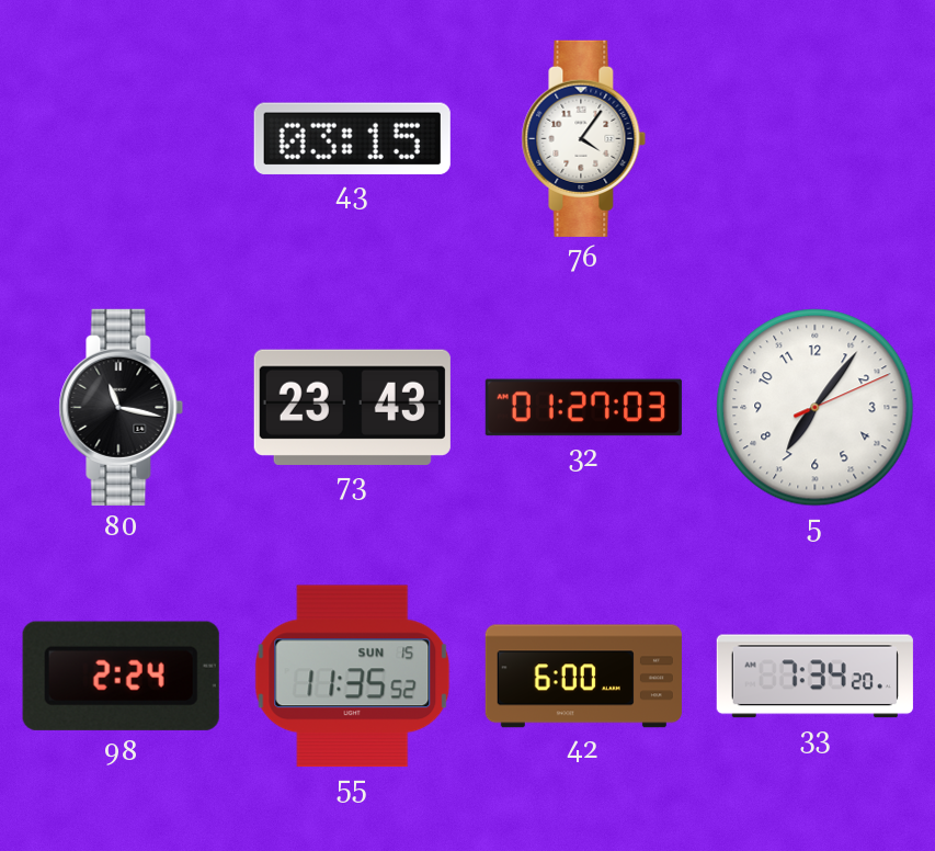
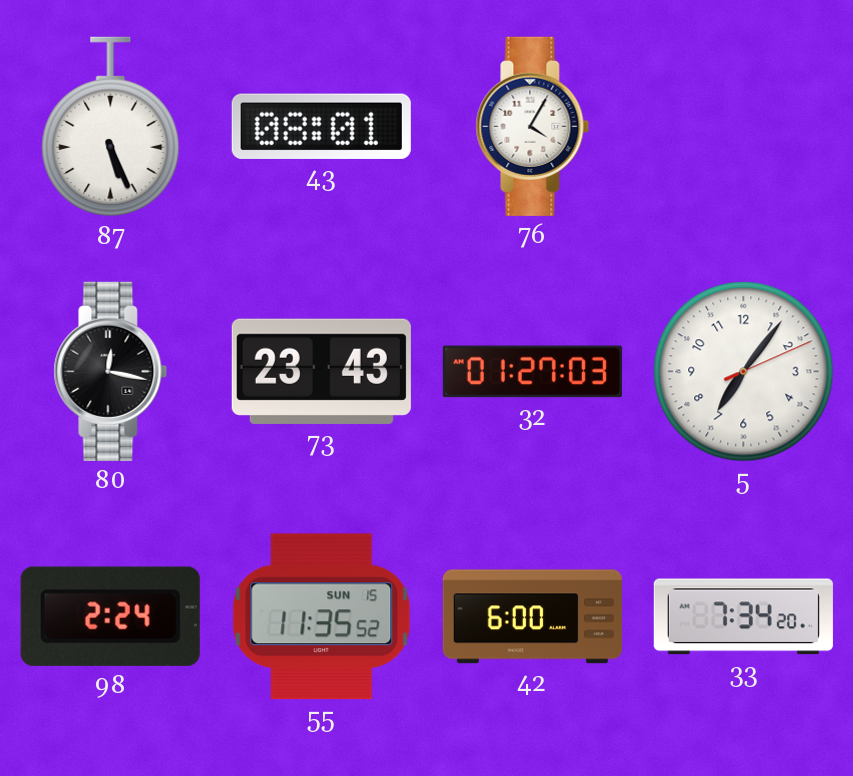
87: none -> 5:26 (111, 127)
43: 03:15 -> 08:01 (321, 126)
76: 4:06 -> 4:05 (533, 126)
80: 11:17 -> 12:17 (111, 371)
